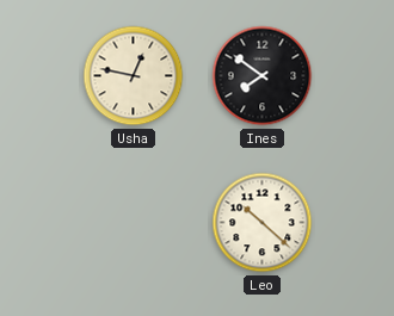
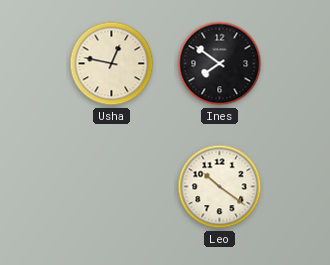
Leo: 10:22 -> 10:21 (220, 187)
